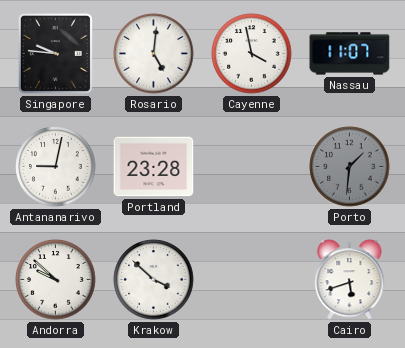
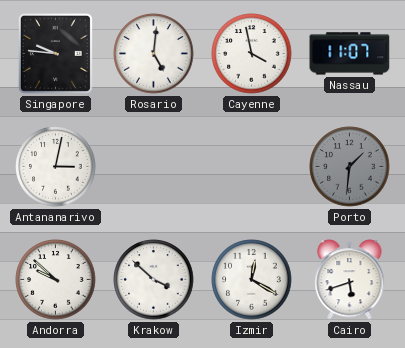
Antananarivo: 9:02 -> 3:02 (56, 167)
Portland: 23:28 -> none (154, 167)
Izmir: none -> 12:20 (252, 280)
